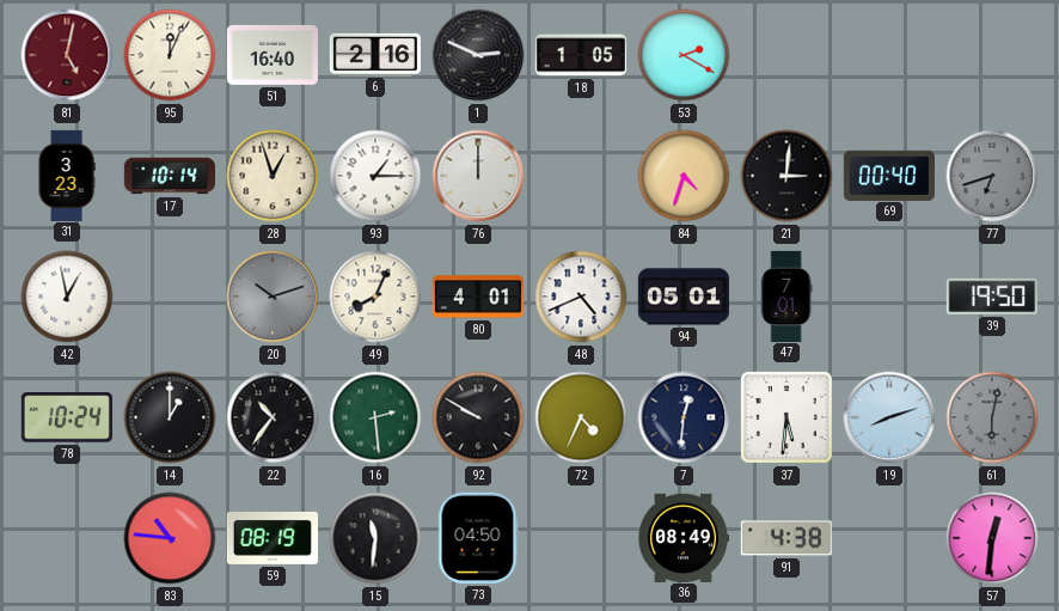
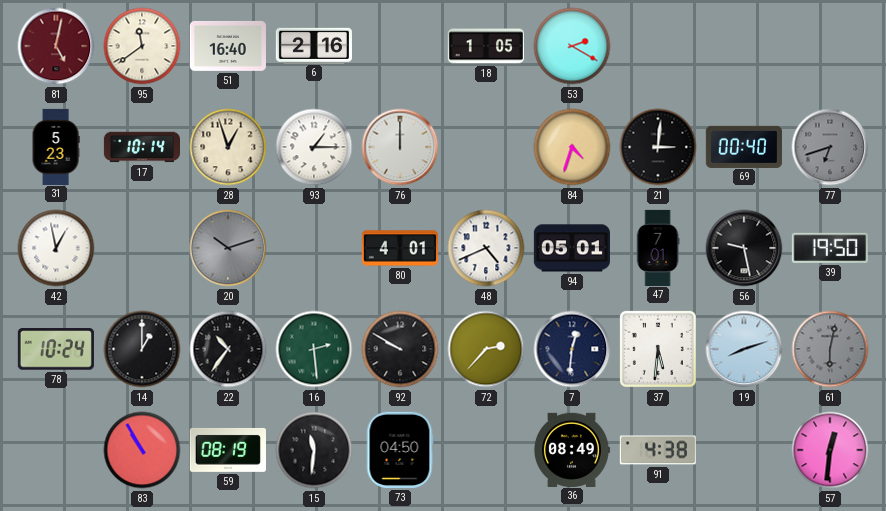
95: 12:04 -> 11:39 (142, 46)
1: 2:49 -> none (478, 55)
31: 3:23 -> 5:23 (56, 146)
49: 8:04 -> none (375, 297)
56: none -> 9:28 (744, 248)
72: 4:34 -> 2:37 (486, 349)
83: 10:46 -> 10:55 (142, 450)
